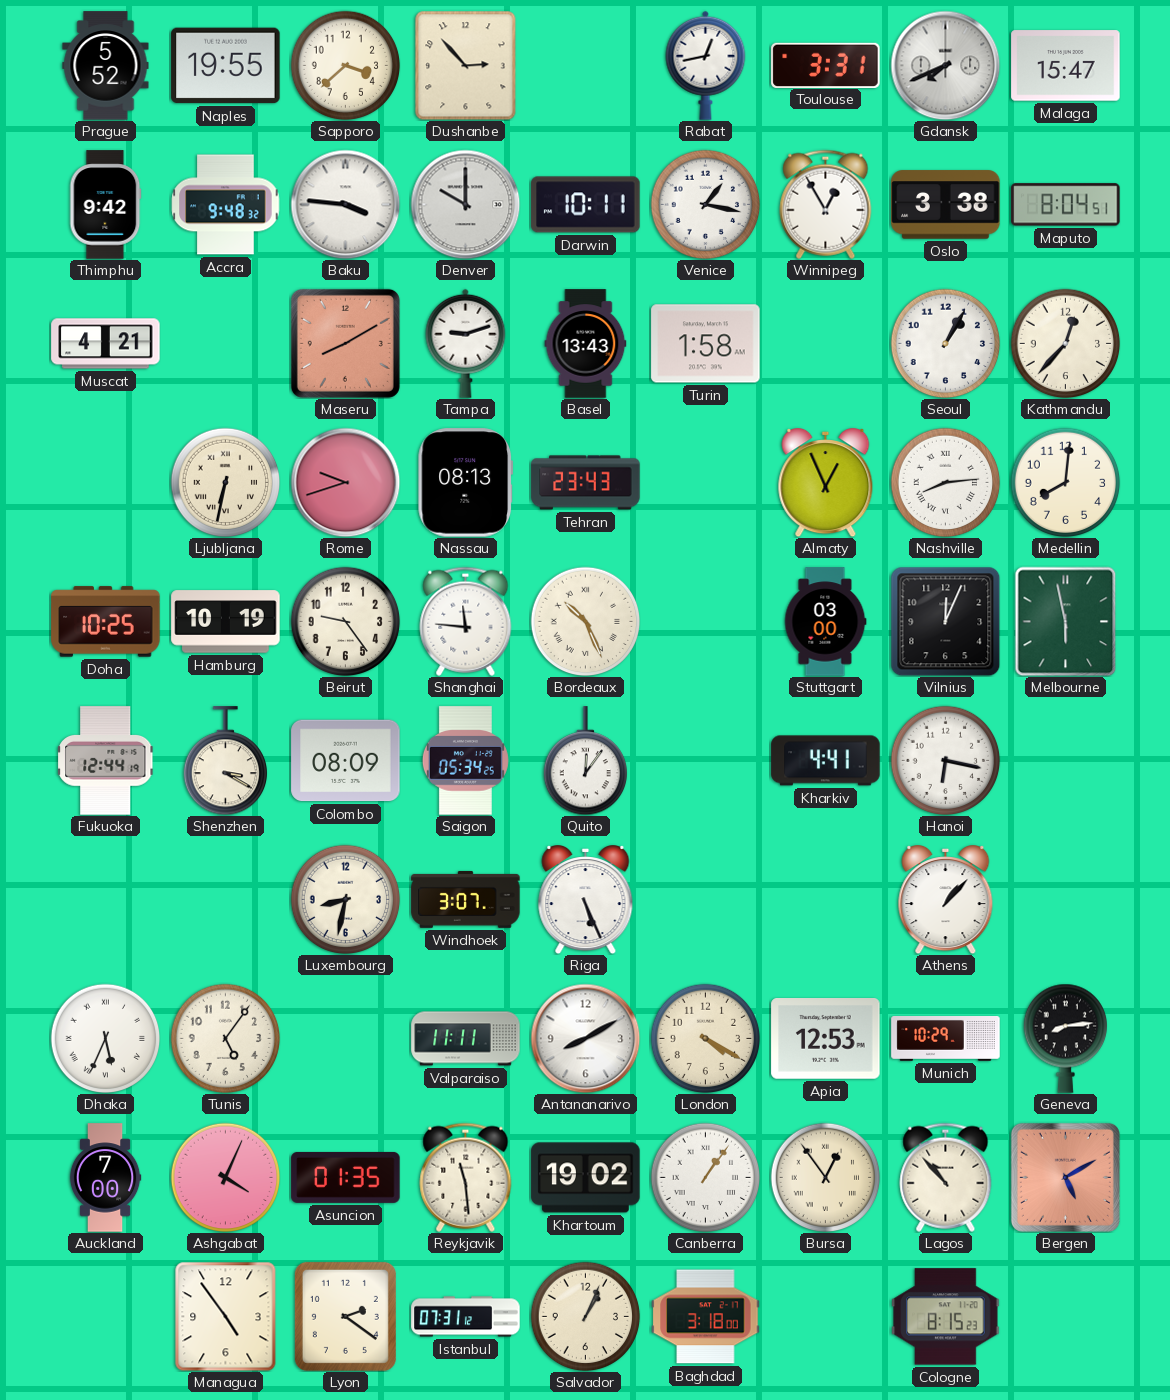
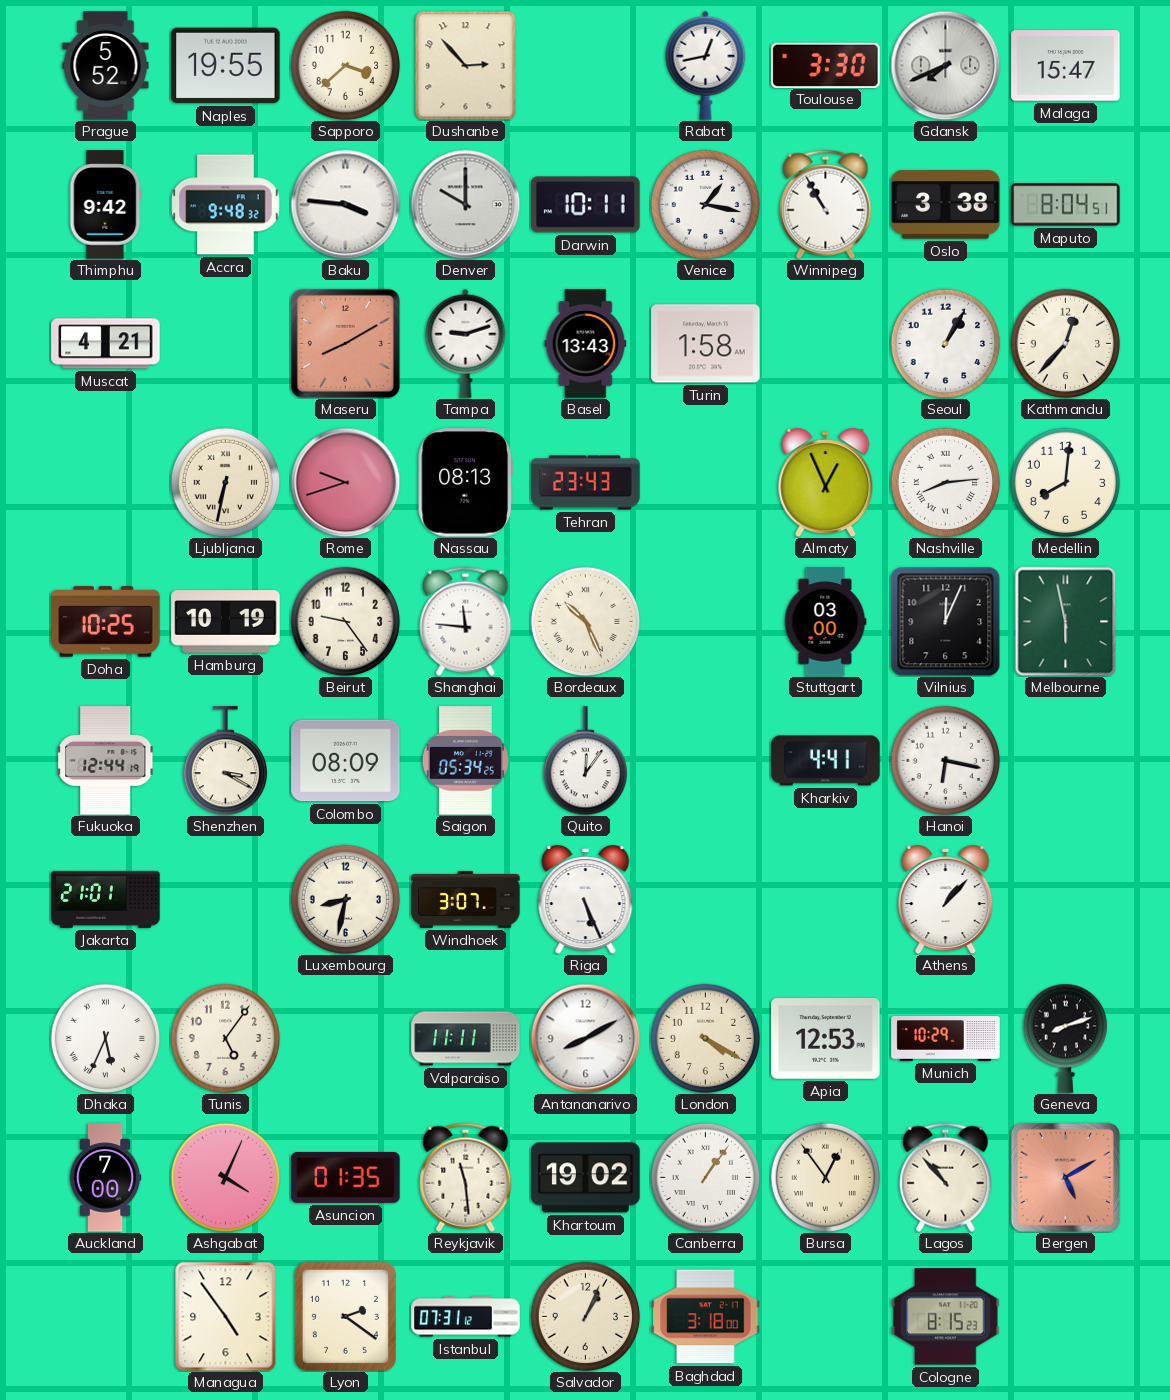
Toulouse: 3:31 -> 3:30 (826, 65)
Winnipeg: 12:55 -> 10:55 (826, 204)
Jakarta: none -> 21:01 (106, 899)
Geneva: 8:14 -> 8:12 (1065, 1038)
